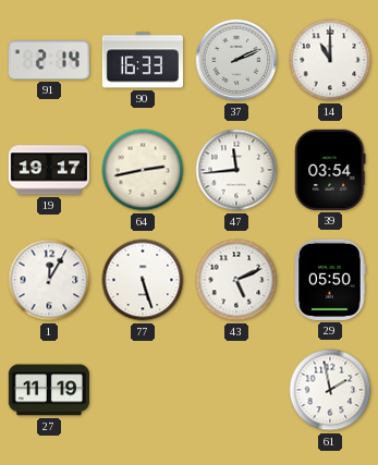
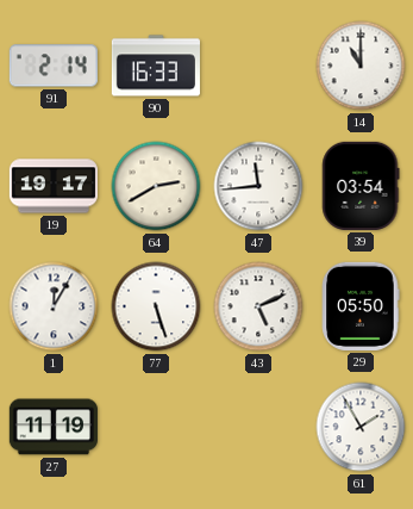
37: 2:11 -> none (236, 60)
64: 2:43 -> 2:40 (156, 186)
61: 1:58 -> 1:55 (361, 427)
